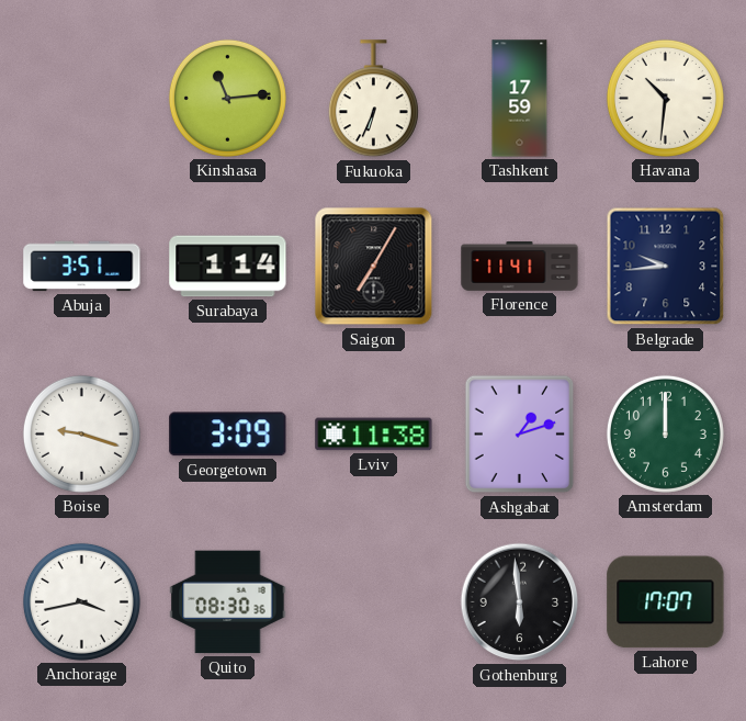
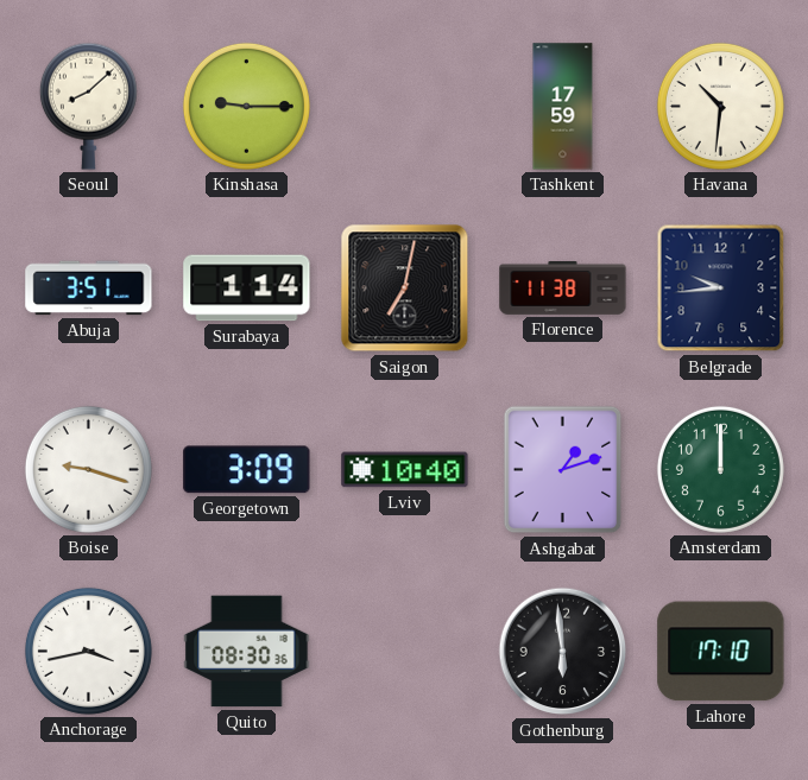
Seoul: none -> 8:08 (88, 106)
Kinshasa: 11:14 -> 9:15 (246, 106)
Fukuoka: 6:34 -> none (373, 99)
Saigon: 7:05 -> 7:02 (405, 288)
Florence: 11:41 -> 11:38 (563, 287)
Lviv: 11:38 -> 10:40 (405, 470)
Lahore: 17:07 -> 17:10 (721, 652)
